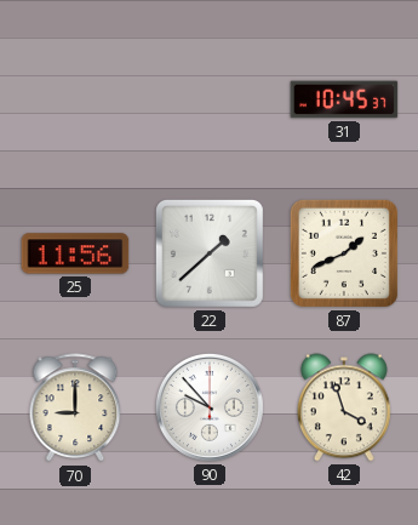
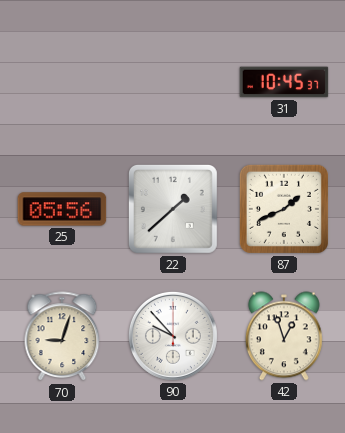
25: 11:56 -> 05:56 (62, 209)
70: 9:00 -> 9:03 (62, 337)
42: 3:57 -> 12:57 (284, 336)
